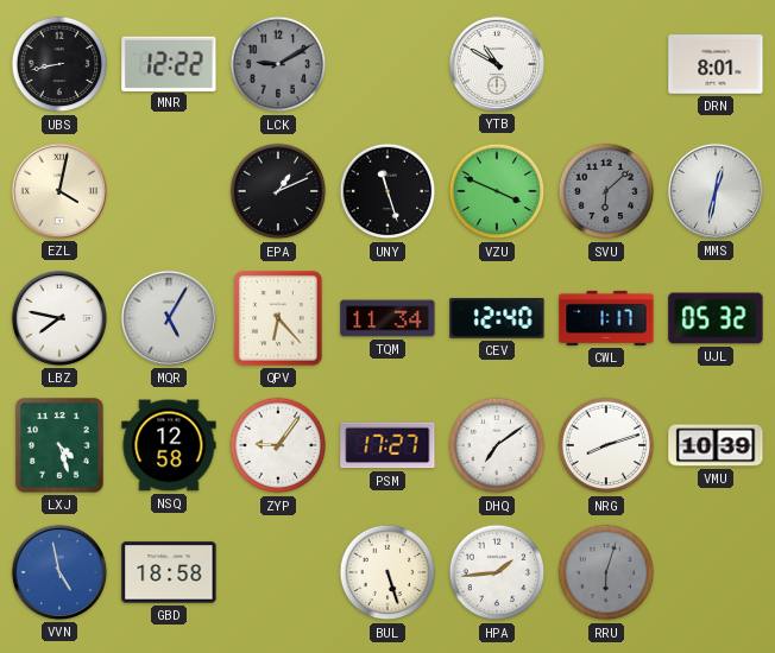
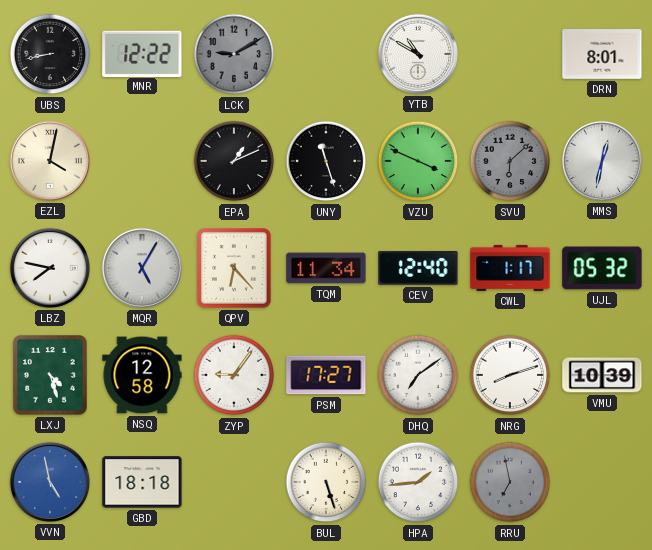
GBD: 18:58 -> 18:18 (142, 482)
RRU: 6:03 -> 6:58 (510, 482)
